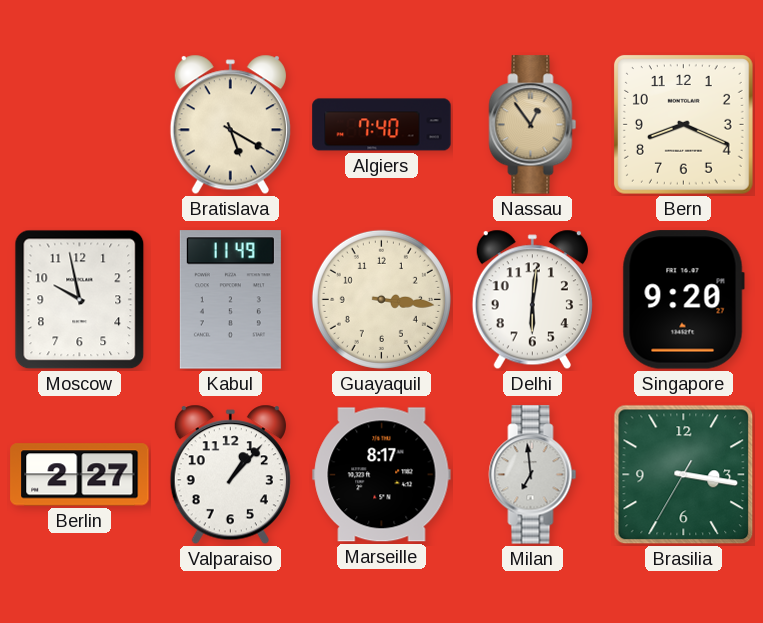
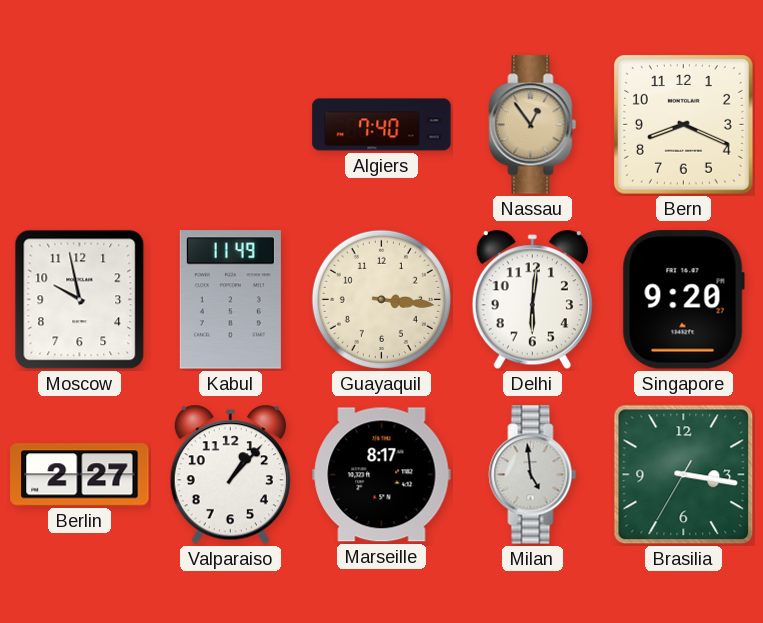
Bratislava: 5:20 -> none (230, 125)
Milan: 6:59 -> 4:59 (533, 475)
